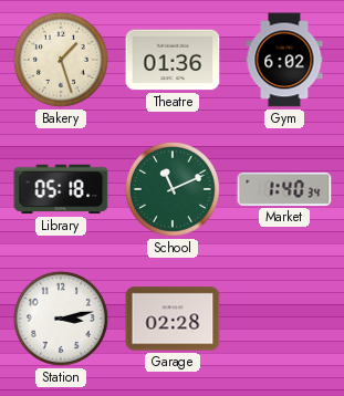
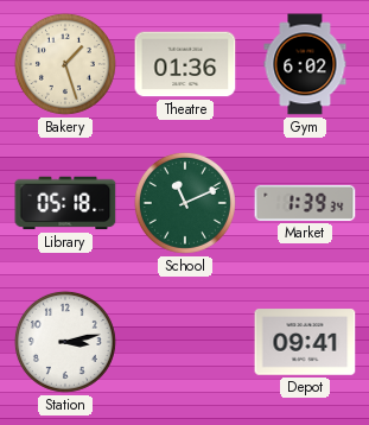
Market: 1:40 -> 1:39 (305, 203)
Garage: 02:28 -> none (173, 319)
Depot: none -> 09:41 (305, 342)
